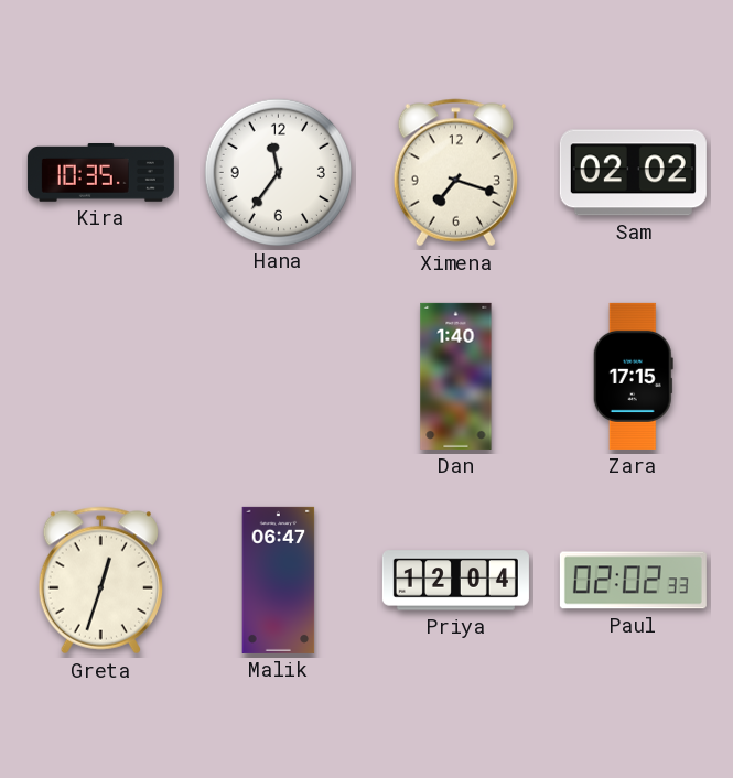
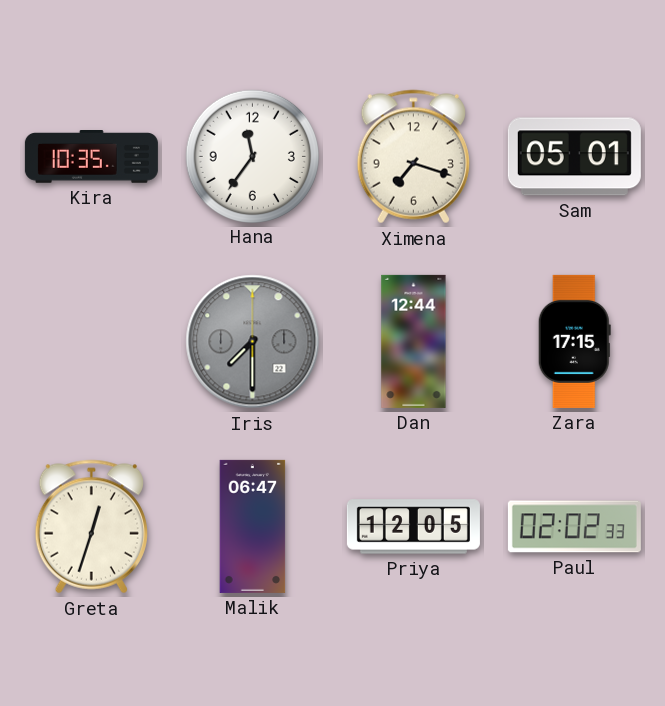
Sam: 02:02 -> 05:01 (574, 157)
Iris: none -> 7:30 (253, 342)
Dan: 1:40 -> 12:44 (414, 341)
Priya: 12:04 -> 12:05 (413, 527)
